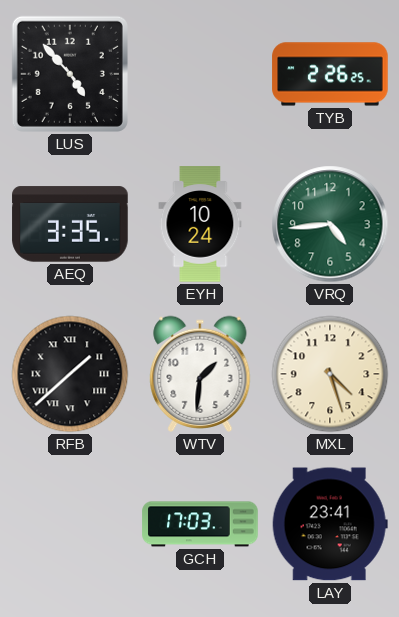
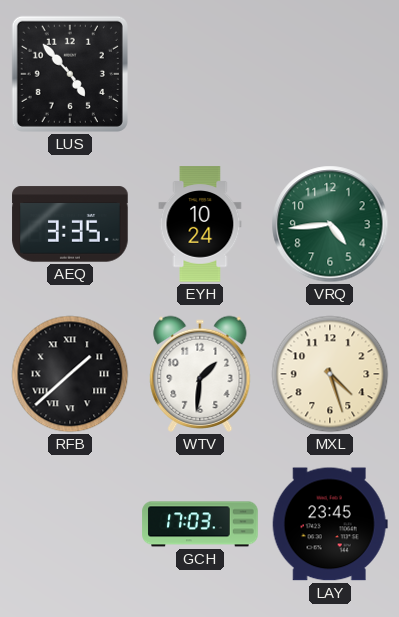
TYB: 2:26 -> none (330, 74)
LAY: 23:41 -> 23:45 (330, 524)
